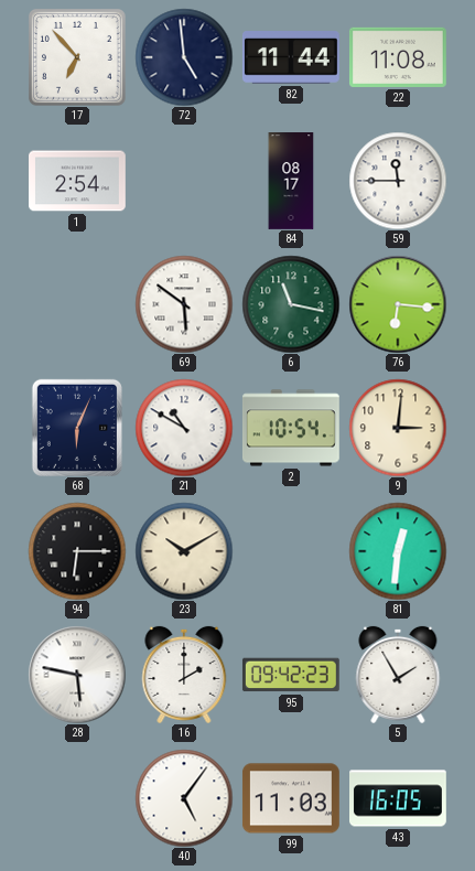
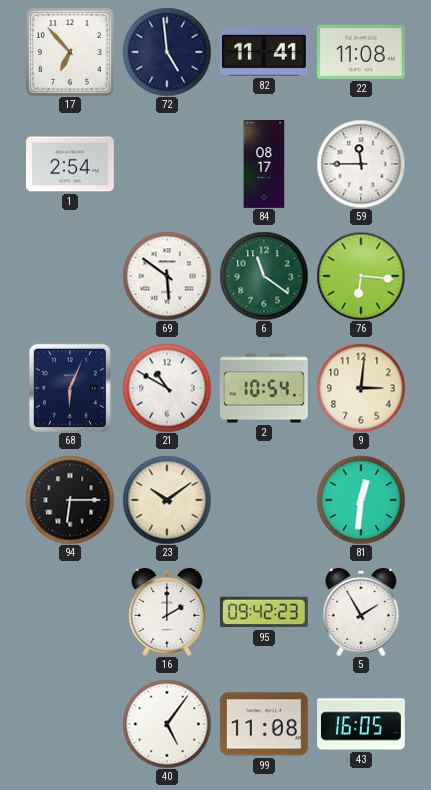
82: 11:44 -> 11:41 (264, 53)
6: 11:17 -> 11:21 (264, 276)
23: 10:10 -> 10:09 (167, 500)
28: 5:47 -> none (77, 675)
99: 11:03 -> 11:08 (264, 724)
